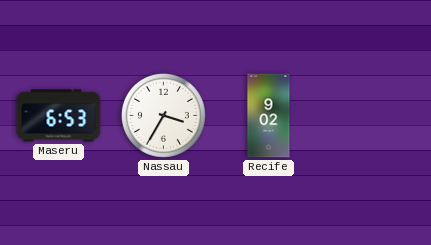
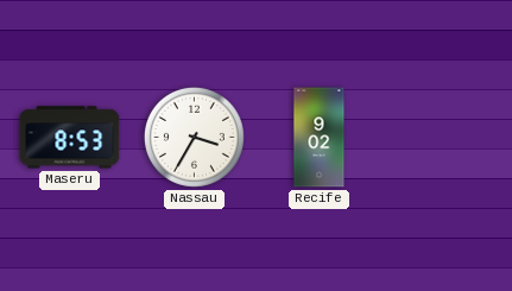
Maseru: 6:53 -> 8:53 (70, 138)
